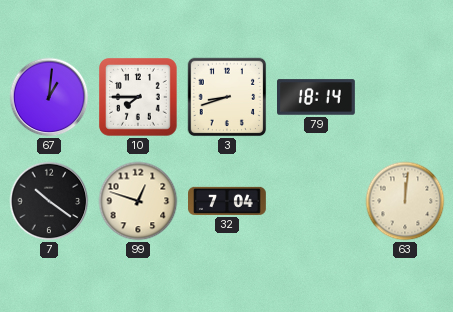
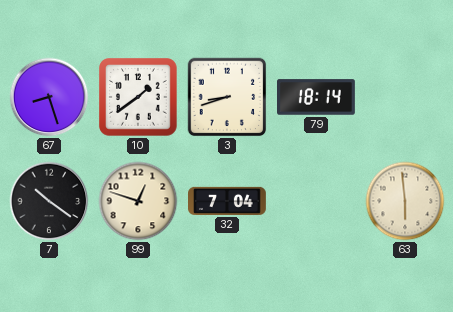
67: 1:01 -> 8:27 (49, 97)
10: 7:45 -> 1:39 (138, 97)
63: 12:01 -> 5:59 (405, 201)
